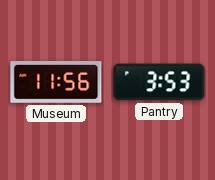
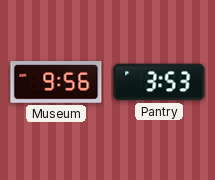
Museum: 11:56 -> 9:56 (56, 82)
